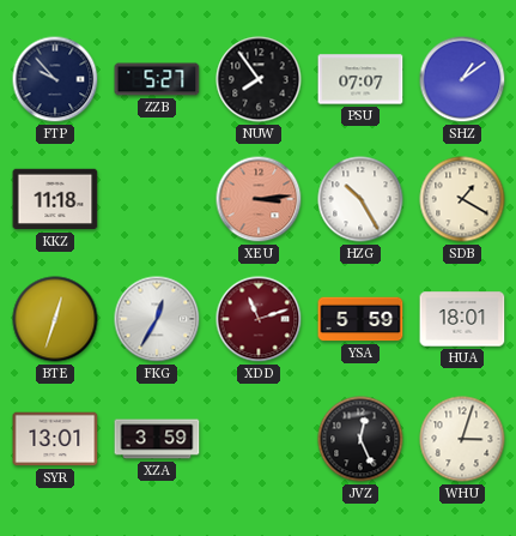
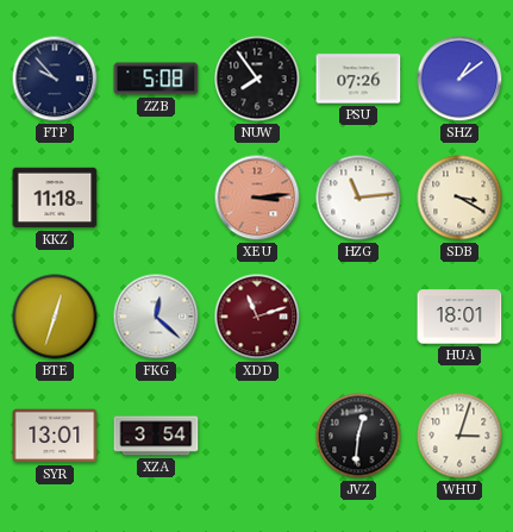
ZZB: 5:27 -> 5:08 (156, 79)
PSU: 07:07 -> 07:26 (358, 79)
HZG: 10:25 -> 11:14 (358, 198)
SDB: 1:20 -> 3:20 (459, 198)
FKG: 12:35 -> 12:22 (156, 317)
YSA: 5:59 -> none (360, 319)
XZA: 3:59 -> 3:54 (156, 436)
JVZ: 12:26 -> 12:31 (358, 436)
